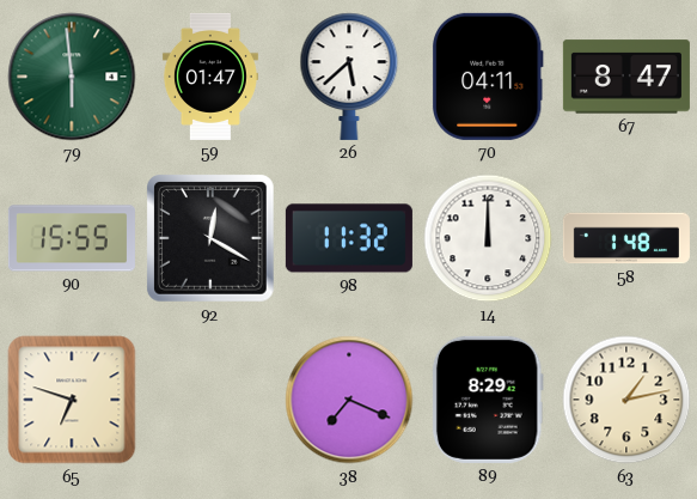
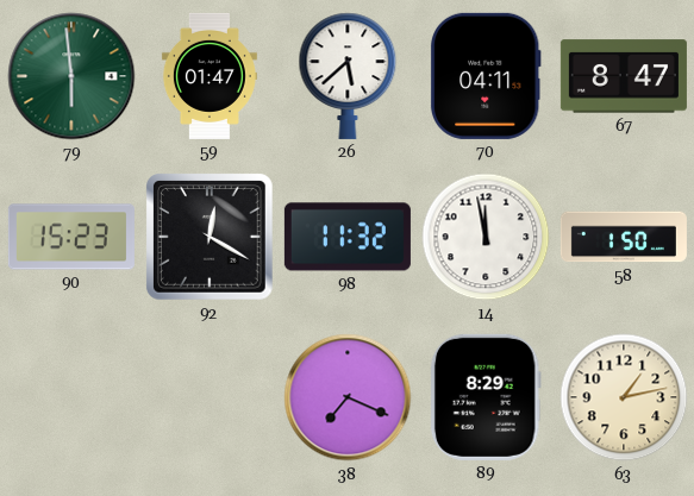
90: 15:55 -> 15:23 (71, 237)
14: 12:00 -> 11:58 (486, 237)
58: 1:48 -> 1:50 (624, 237)
65: 6:48 -> none (72, 400)
